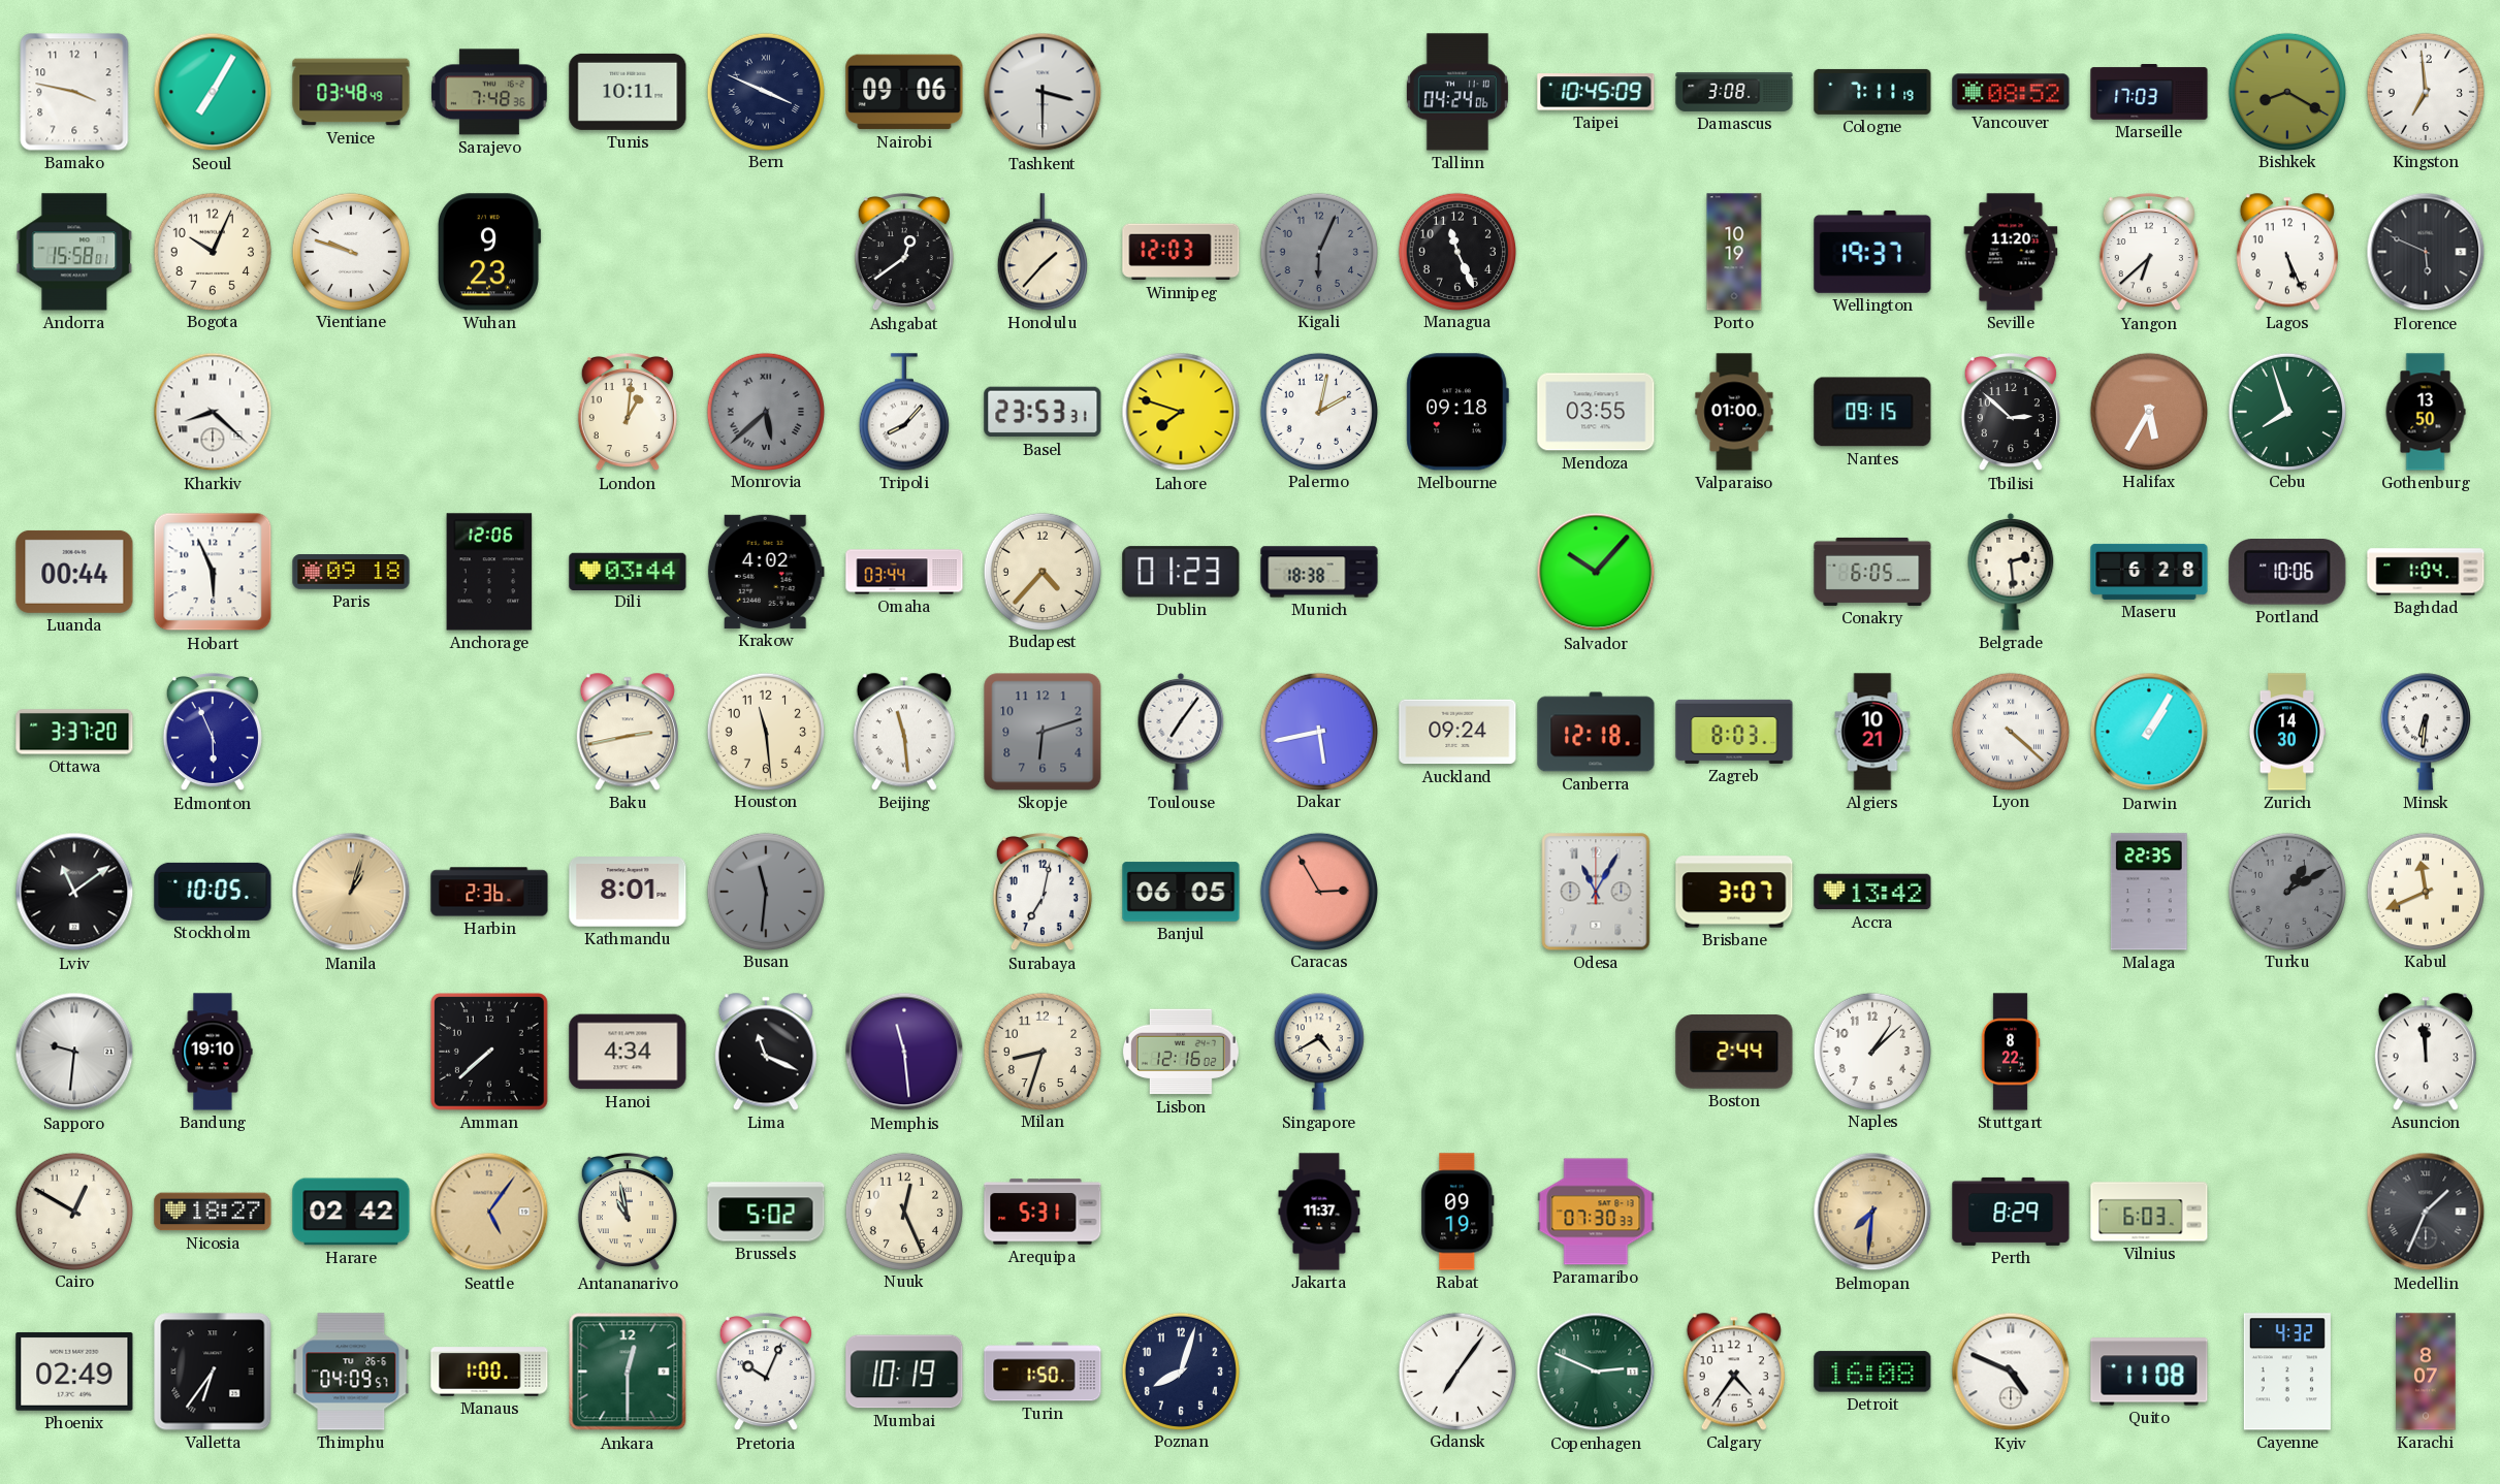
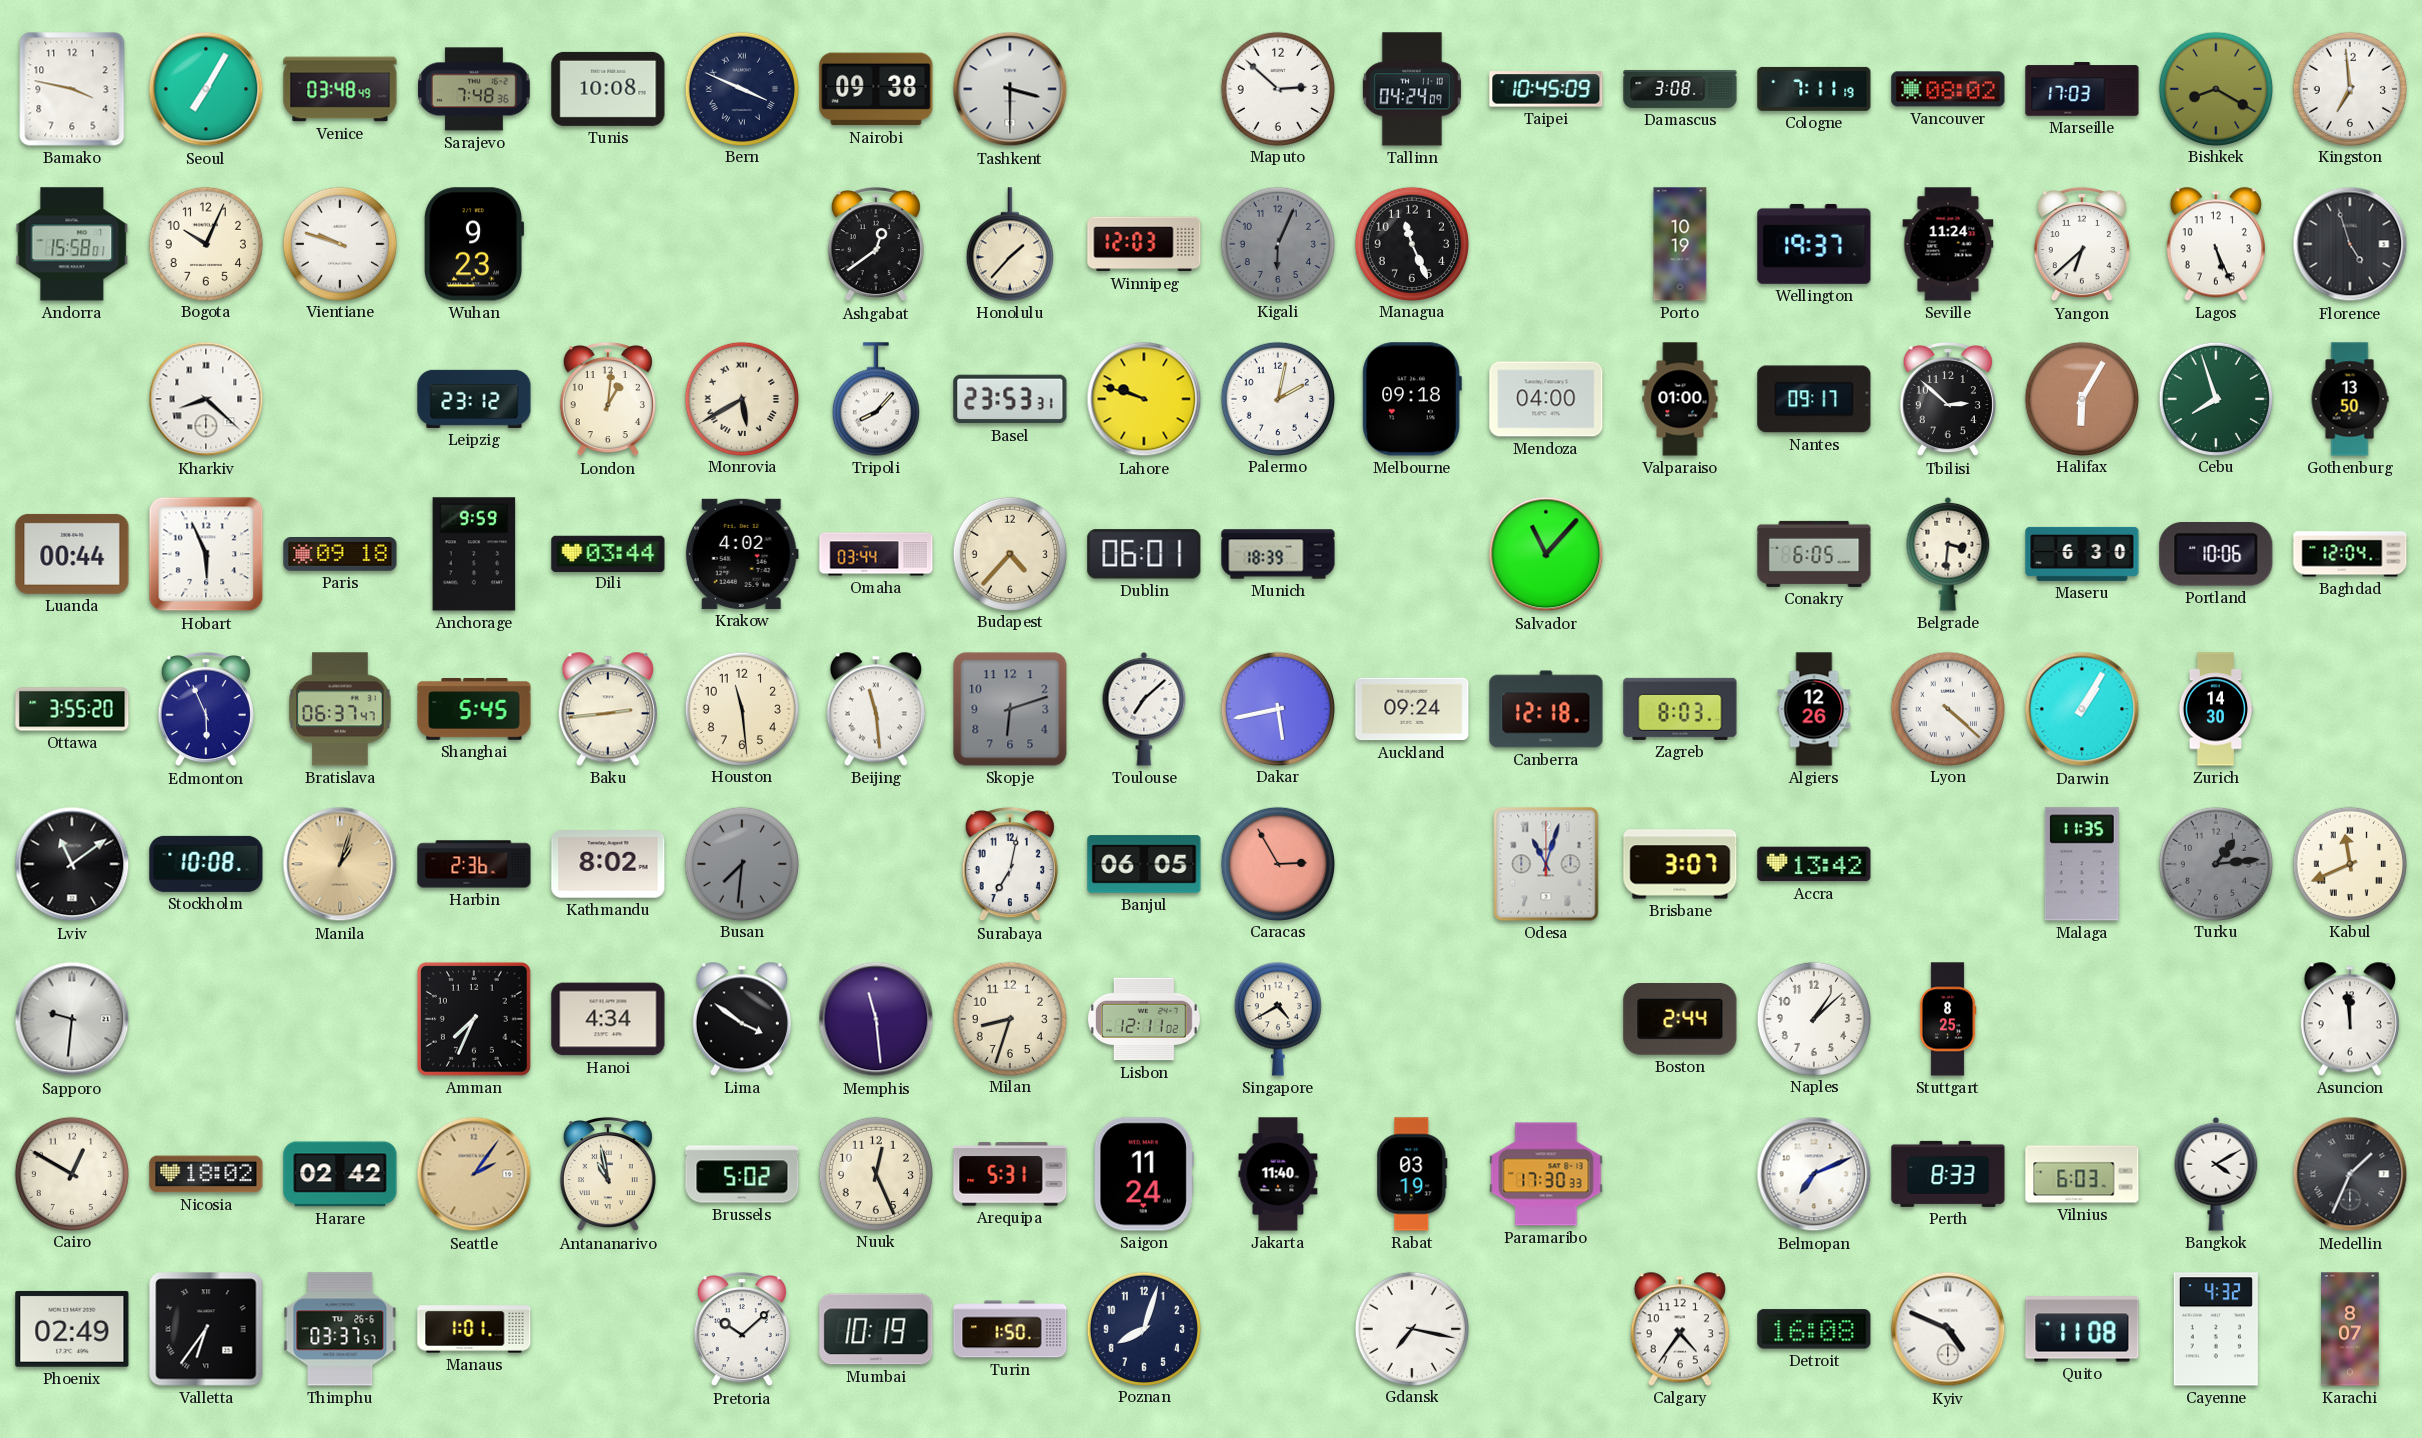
Tunis: 10:11 -> 10:08 (608, 89)
Nairobi: 09:06 -> 09:38 (876, 89)
Maputo: none -> 2:52 (1277, 88)
Tallinn: 04:24:06 -> 04:24:09 (1412, 89)
Vancouver: 08:52 -> 08:02 (1948, 89)
Seville: 11:20 -> 11:24 (1948, 244)
Florence: 5:49 -> 4:57 (2350, 244)
Leipzig: none -> 23:12 (474, 399)
Monrovia: 5:38 -> 5:40 (741, 398)
Monrovia dial: grey -> cream (741, 398)
Lahore: 7:48 -> 9:48 (1144, 399)
Mendoza: 03:55 -> 04:00 (1546, 399)
Nantes: 09:15 -> 09:17 (1814, 399)
Halifax: 5:35 -> 6:05 (2081, 398)
Anchorage: 12:06 -> 9:59 (474, 554)
Dublin: 01:23 -> 06:01 (1144, 554)
Munich: 18:38 -> 18:39 (1278, 554)
Salvador: 10:07 -> 11:07 (1546, 554)
Belgrade: 2:29 -> 3:31 (1948, 554)
Maseru: 6:28 -> 6:30 (2082, 554)
Baghdad: 1:04 -> 12:04 (2350, 554)
Ottawa: 3:37 -> 3:55 (72, 709)
Bratislava: none -> 06:37 (340, 709)
Shanghai: none -> 5:45 (474, 709)
Baku: 2:43 -> 2:44 (608, 709)
Toulouse: 7:06 -> 7:08 (1144, 709)
Algiers: 10:21 -> 12:26 (1814, 709)
Minsk: 6:31 -> none (2426, 732)
Stockholm: 10:05 -> 10:08 (206, 864)
Kathmandu: 8:01 -> 8:02 (608, 864)
Busan: 11:31 -> 7:31 (741, 863)
Odesa: 11:05 -> 11:03 (1546, 864)
Malaga: 22:35 -> 11:35 (2082, 864)
Turku: 1:10 -> 1:14 (2215, 863)
Bandung: 19:10 -> none (213, 1052)
Amman: 7:38 -> 7:34 (474, 1019)
Lima: 11:19 -> 3:51 (742, 1019)
Lisbon: 12:16 -> 12:11 (1144, 1019)
Stuttgart: 8:22 -> 8:25 (1948, 1019)
Nicosia: 18:27 -> 18:02 (206, 1174)
Seattle: 5:06 -> 2:06 (474, 1174)
Saigon: none -> 11:24 (1144, 1174)
Jakarta: 11:37 -> 11:40 (1278, 1174)
Rabat: 09:19 -> 03:19 (1412, 1174)
Paramaribo: 07:30 -> 17:30 (1546, 1174)
Belmopan: 7:31 -> 7:11 (1814, 1174)
Belmopan dial: champagne -> white (1814, 1174)
Perth: 8:29 -> 8:33 (1948, 1174)
Bangkok: none -> 4:10 (2216, 1174)
Thimphu: 04:09 -> 03:37 (340, 1329)
Manaus: 1:00 -> 1:01 (474, 1329)
Ankara: 12:30 -> none (628, 1372)
Pretoria: 10:04 -> 10:08 (742, 1329)
Gdansk: 7:06 -> 7:17 (1411, 1328)
Copenhagen: 2:49 -> none (1596, 1372)
